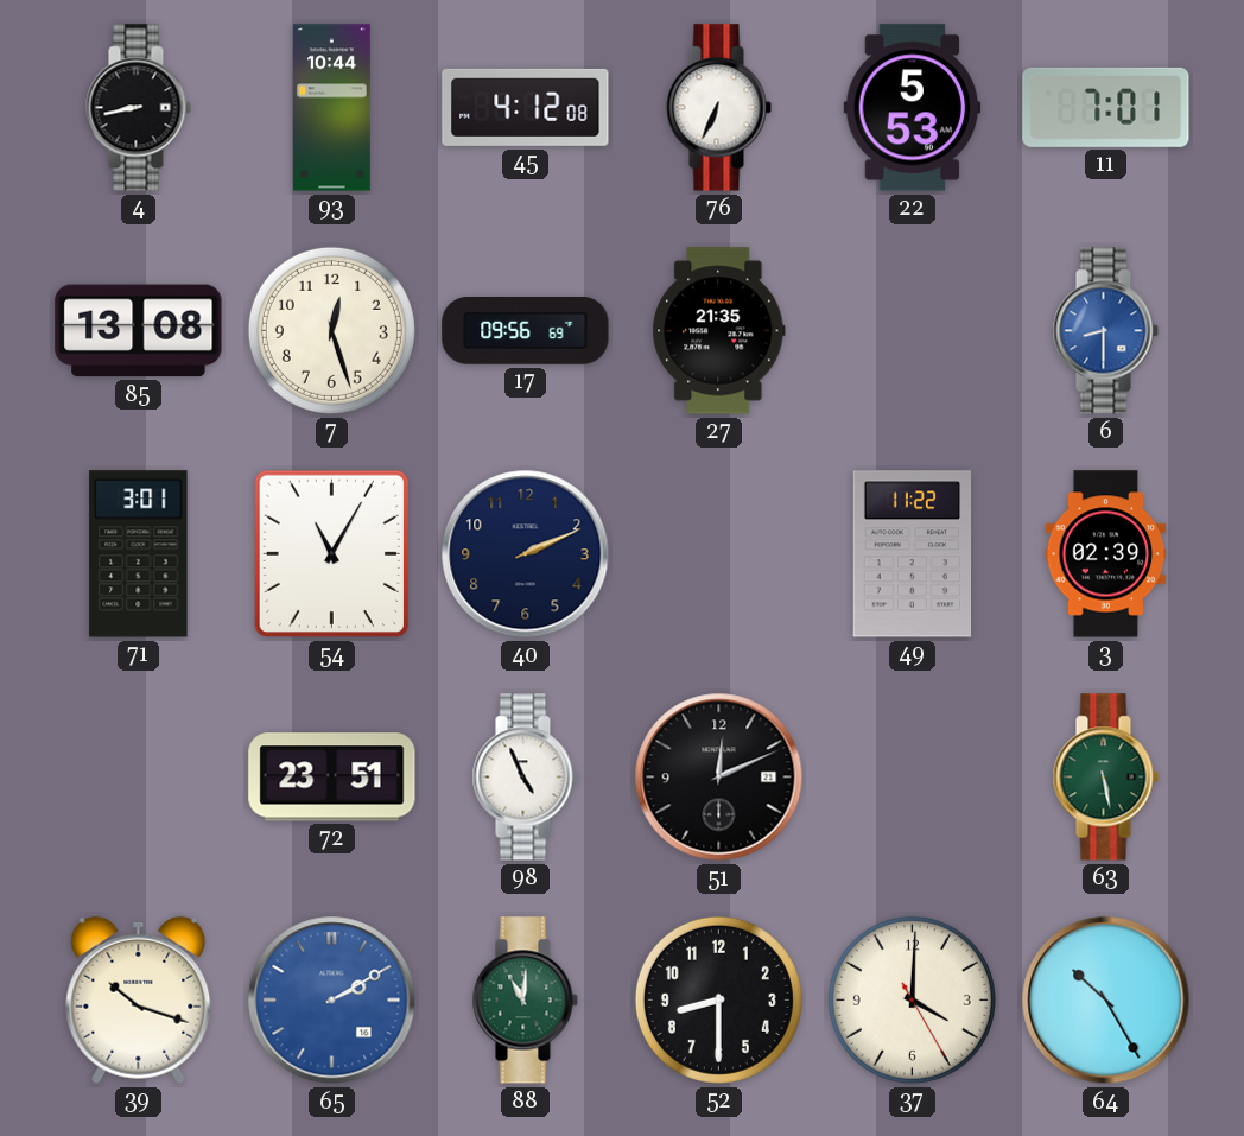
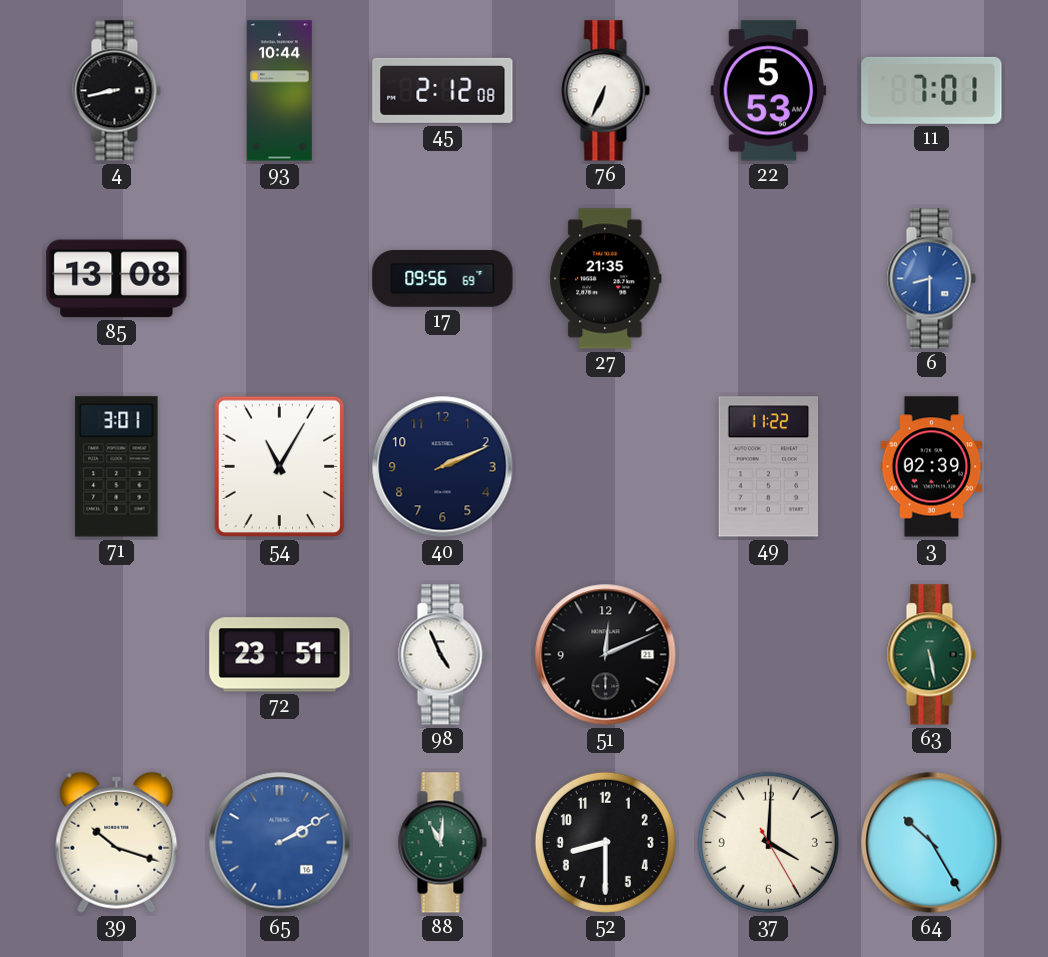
45: 4:12 -> 2:12 (443, 90)
7: 12:27 -> none (331, 330)
